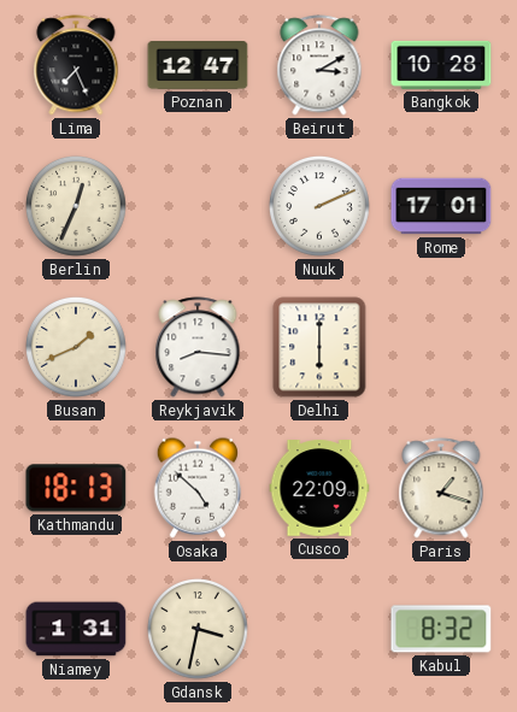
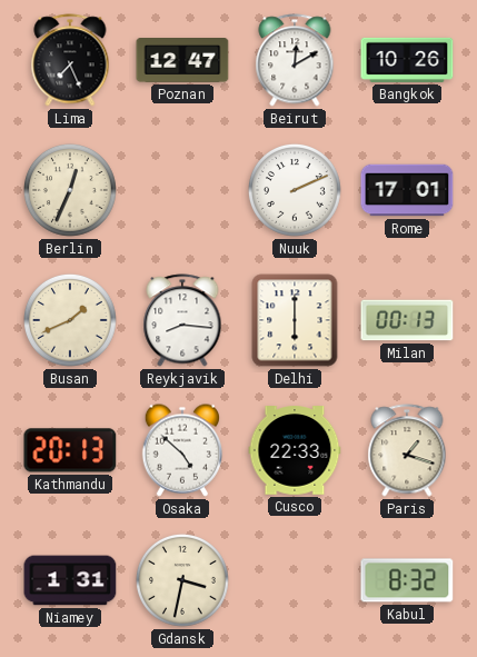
Beirut: 3:10 -> 12:10 (295, 60)
Bangkok: 10:28 -> 10:26 (407, 60)
Milan: none -> 00:13 (407, 320)
Kathmandu: 18:13 -> 20:13 (70, 450)
Cusco: 22:09 -> 22:33 (295, 450)
